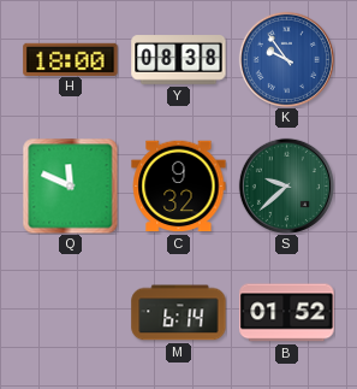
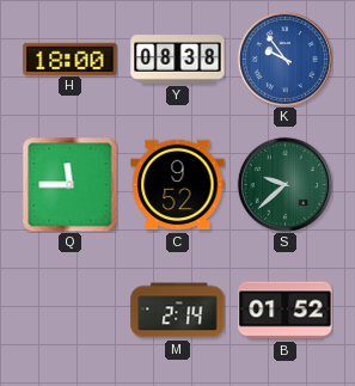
Q: 11:49 -> 11:45 (69, 184)
C: 9:32 -> 9:52 (178, 185)
M: 6:14 -> 2:14 (178, 311)
